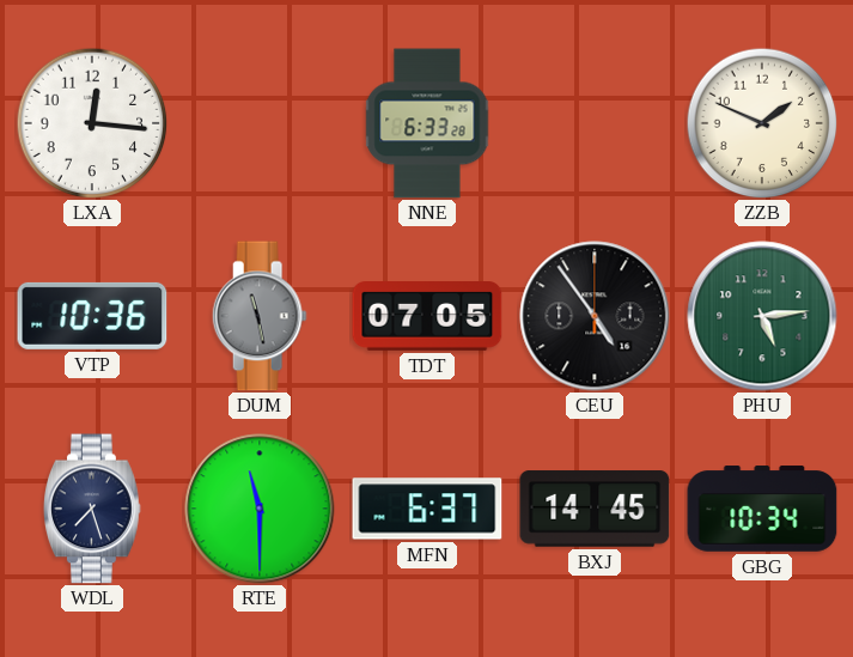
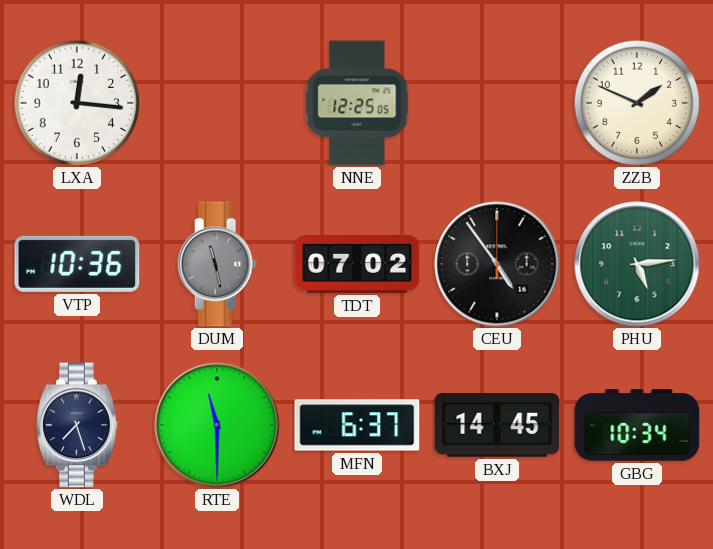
NNE: 6:33 -> 12:25 (357, 103)
TDT: 07:05 -> 07:02 (357, 265)
